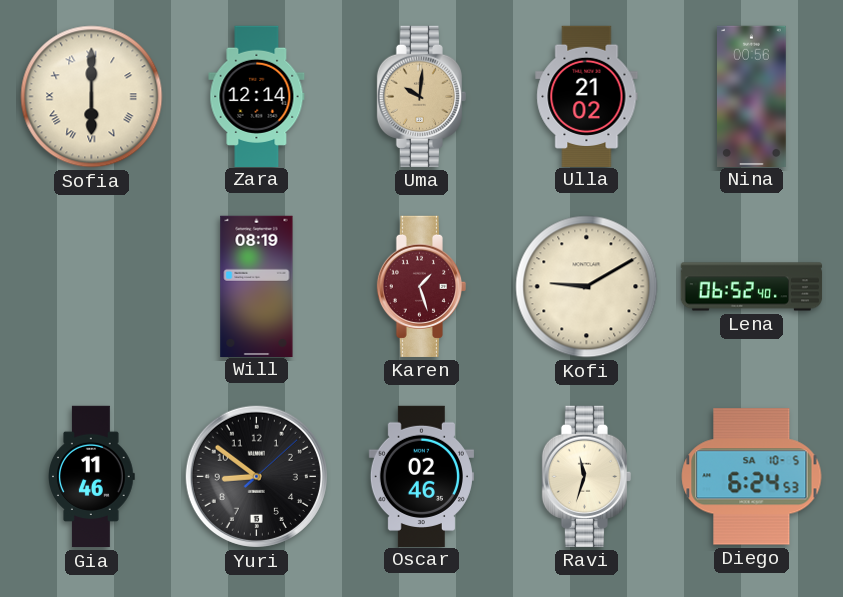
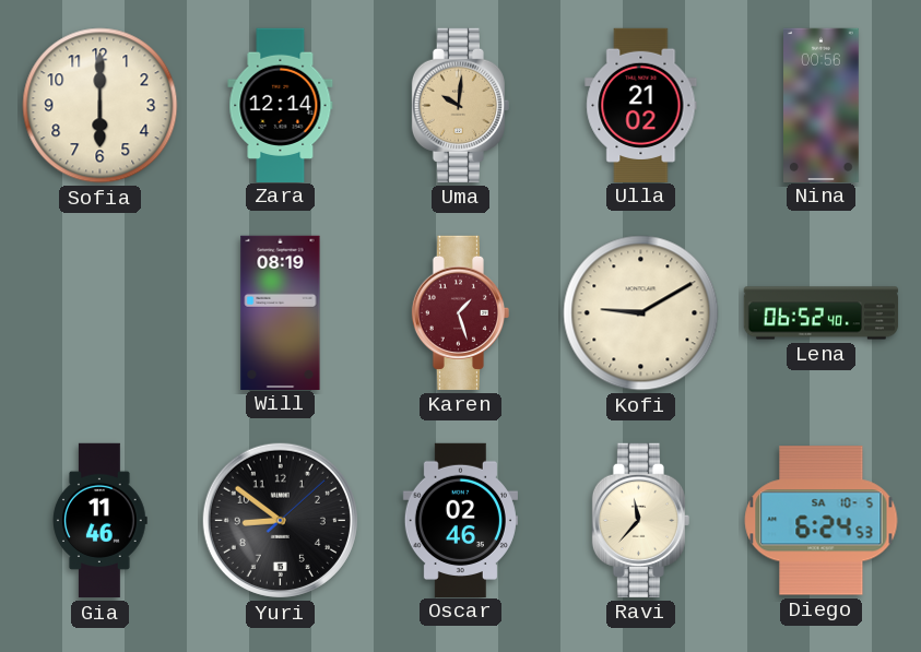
Sofia numerals: Roman -> Arabic (101, 106)
Ravi: 11:33 -> 11:37 (640, 520)
